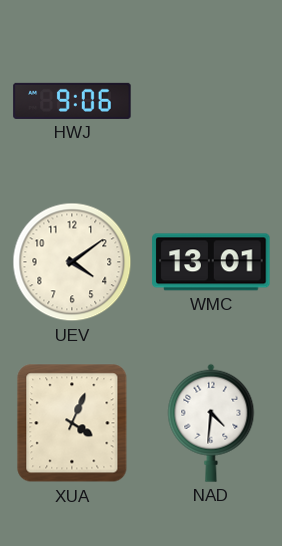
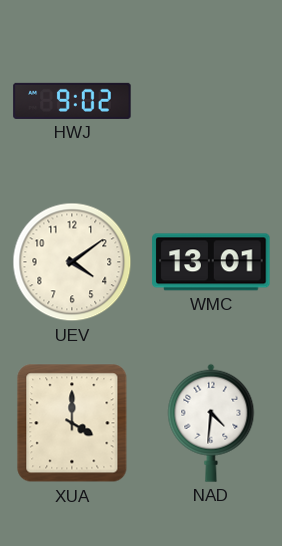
HWJ: 9:06 -> 9:02 (72, 101)
XUA: 4:04 -> 4:00 (72, 423)
